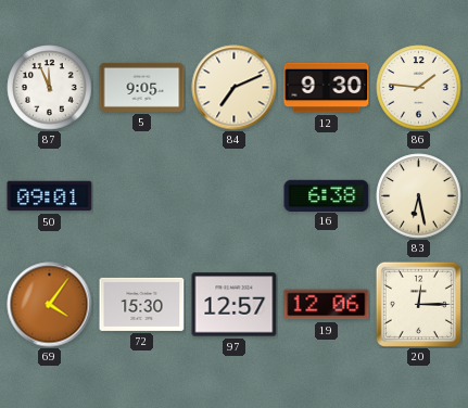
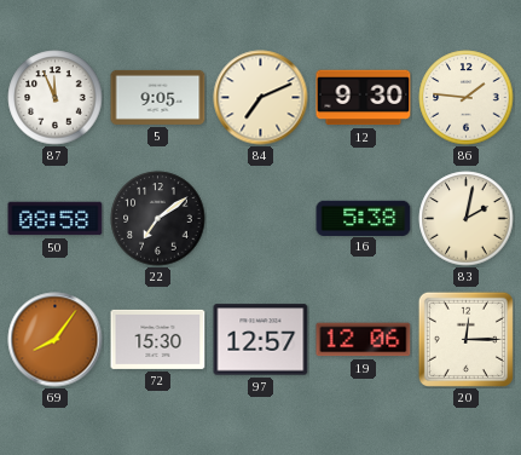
50: 09:01 -> 08:58 (56, 219)
22: none -> 7:09 (158, 219)
16: 6:38 -> 5:38 (364, 218)
83: 6:28 -> 2:02 (467, 219)
69: 4:06 -> 8:06 (56, 340)
